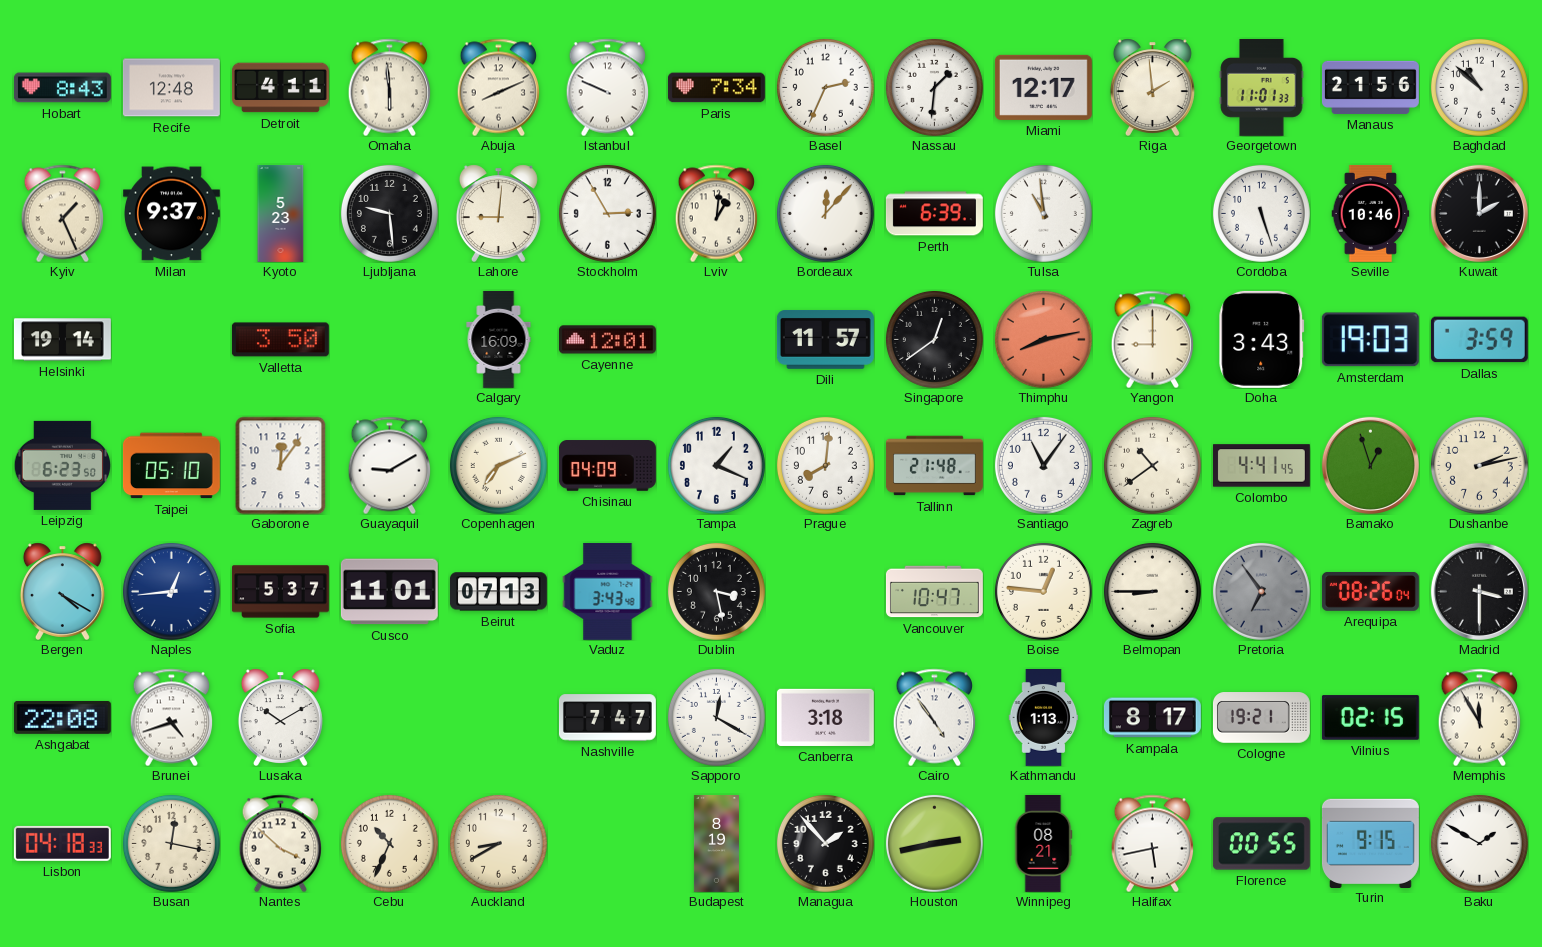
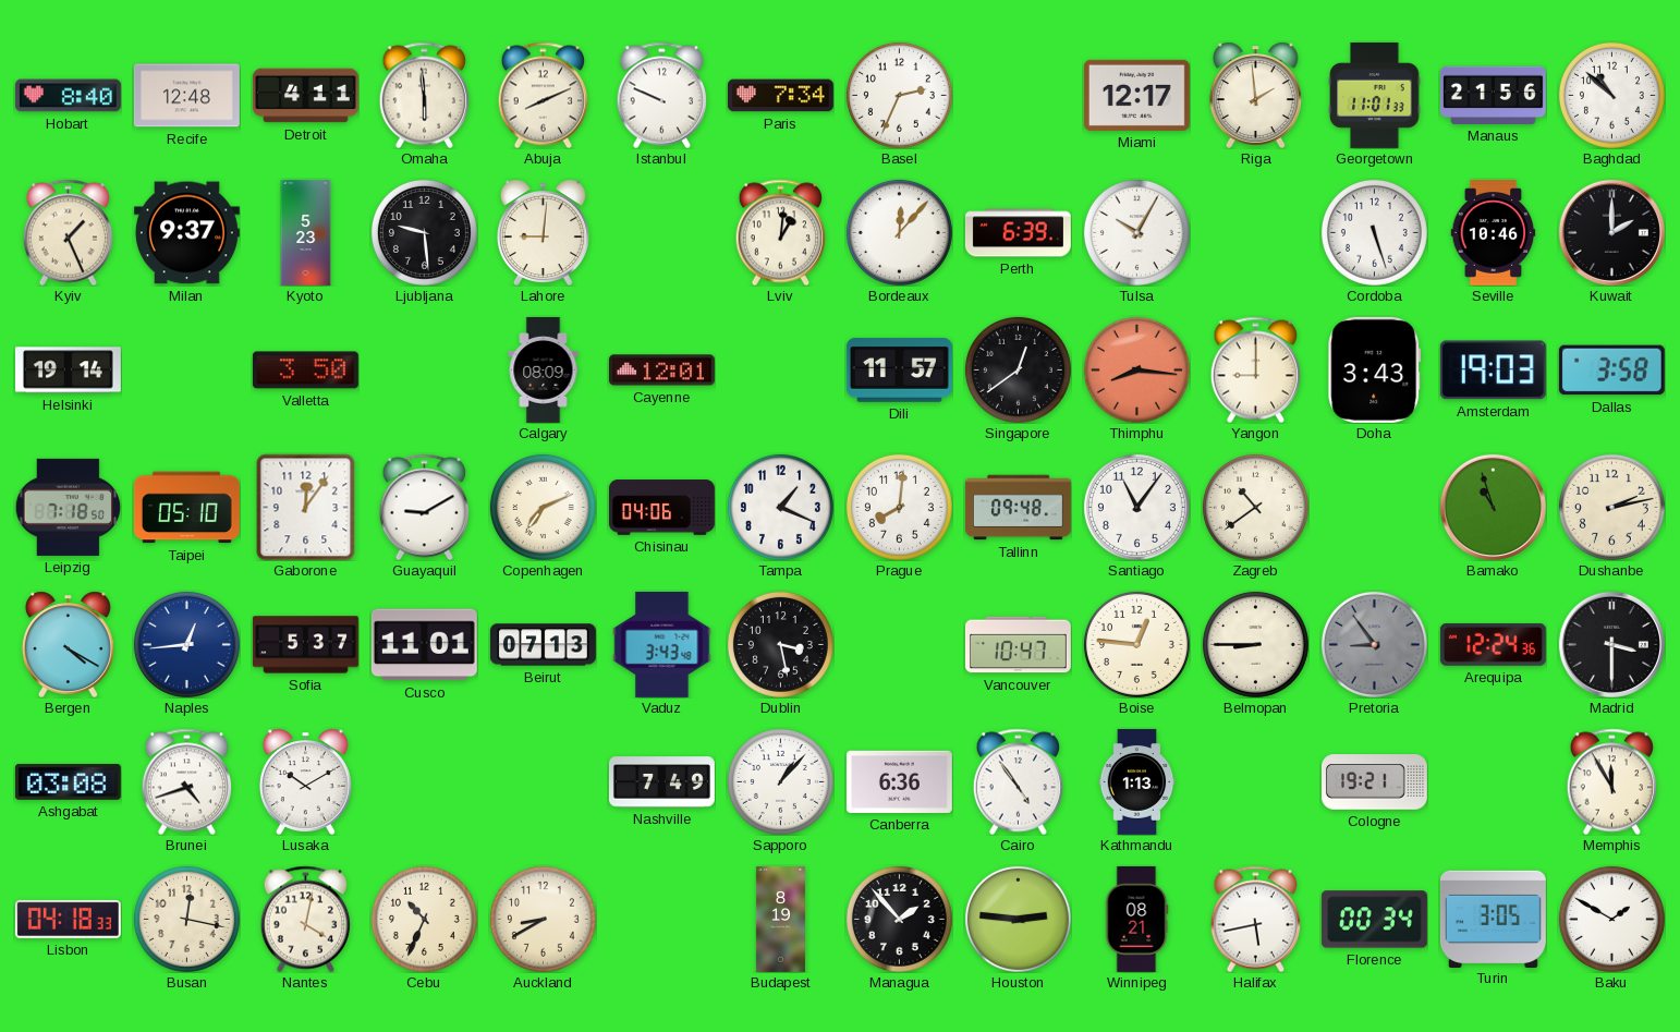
Hobart: 8:43 -> 8:40 (68, 96)
Nassau: 1:31 -> none (934, 87)
Stockholm: 2:55 -> none (607, 213)
Tulsa: 10:59 -> 10:05 (1136, 232)
Calgary: 16:09 -> 08:09 (544, 369)
Thimphu: 8:13 -> 8:16 (1136, 369)
Dallas: 3:59 -> 3:58 (1611, 371)
Leipzig: 6:23 -> 7:18 (68, 507)
Chisinau: 04:09 -> 04:06 (661, 508)
Tallinn: 21:48 -> 09:48 (1018, 508)
Colombo: 4:41 -> none (1261, 466)
Bamako: 12:57 -> 10:57 (1493, 507)
Pretoria: 6:54 -> 8:54 (1374, 644)
Arequipa: 08:26 -> 12:24 (1493, 644)
Ashgabat: 22:08 -> 03:08 (68, 781)
Nashville: 7:47 -> 7:49 (661, 782)
Sapporo: 12:20 -> 1:07 (780, 781)
Canberra: 3:18 -> 6:36 (899, 781)
Kampala: 8:17 -> none (1152, 718)
Vilnius: 02:15 -> none (1370, 718)
Nantes: 3:52 -> 4:02 (305, 919)
Houston: 2:43 -> 2:46 (1018, 919)
Florence: 00:55 -> 00:34 (1374, 920)
Turin: 9:15 -> 3:05 (1493, 919)
